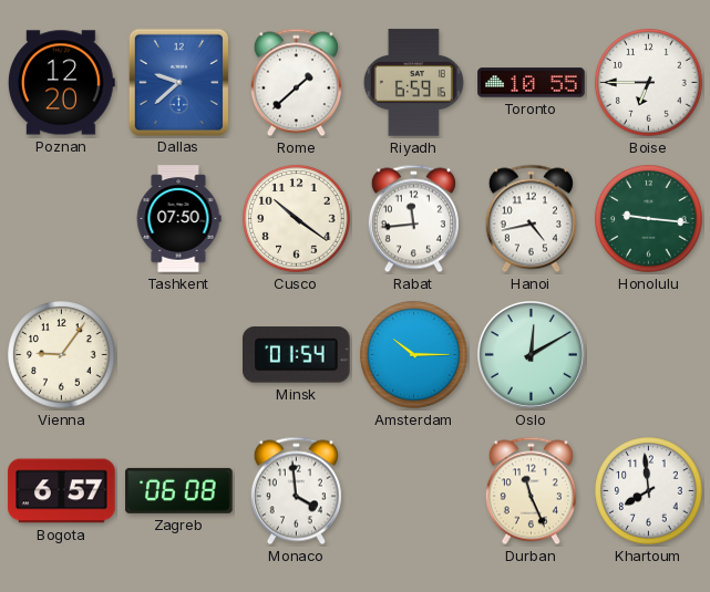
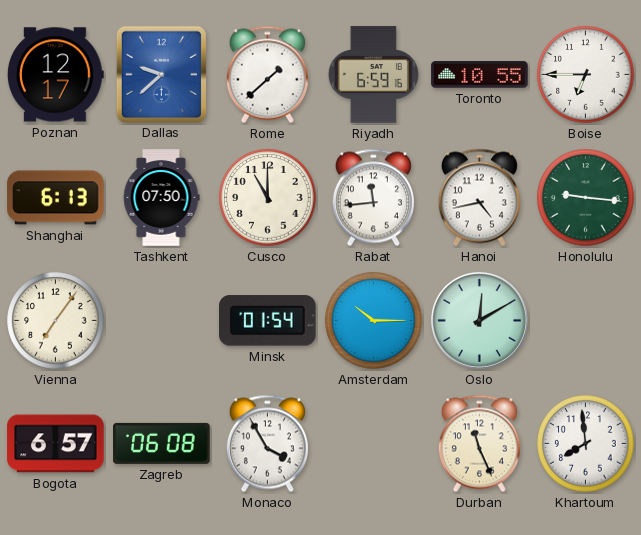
Poznan: 12:20 -> 12:17 (55, 75)
Shanghai: none -> 6:13 (56, 198)
Cusco: 10:21 -> 11:00 (268, 198)
Vienna: 9:06 -> 7:06 (56, 321)
Monaco: 3:59 -> 3:55 (267, 444)
